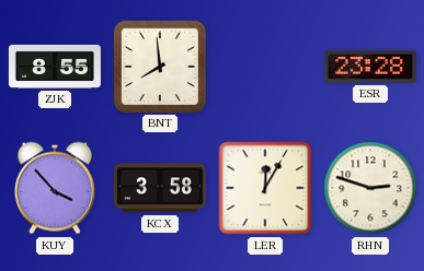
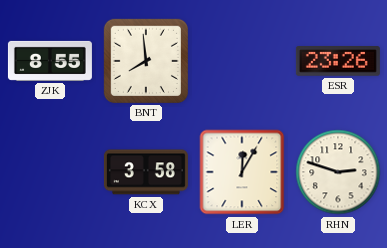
ESR: 23:28 -> 23:26 (338, 61)
KUY: 3:53 -> none (55, 188)
